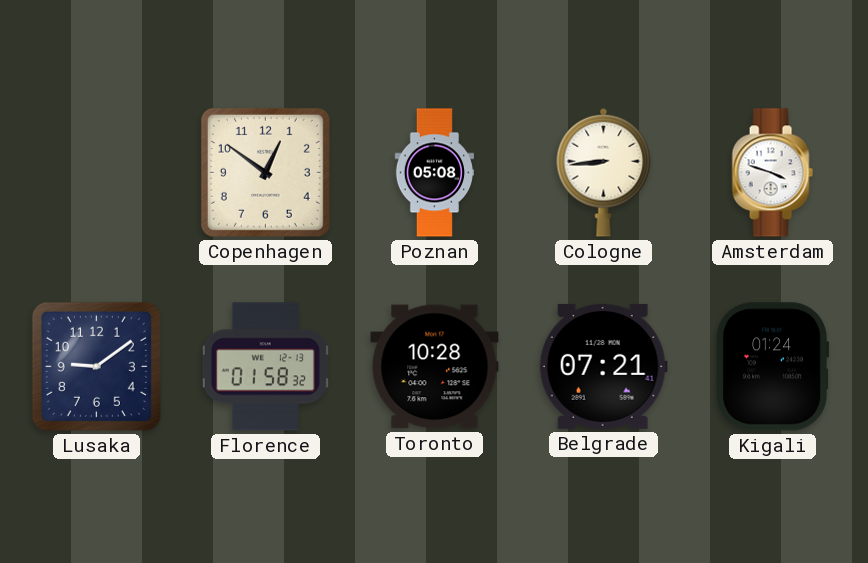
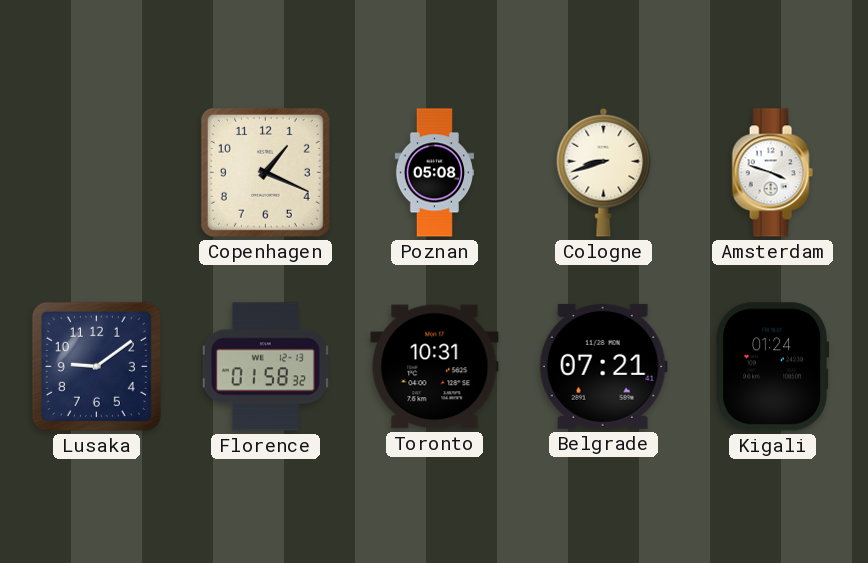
Copenhagen: 12:51 -> 1:19 (265, 172)
Cologne: 8:44 -> 8:42 (604, 172)
Toronto: 10:28 -> 10:31 (435, 367)
